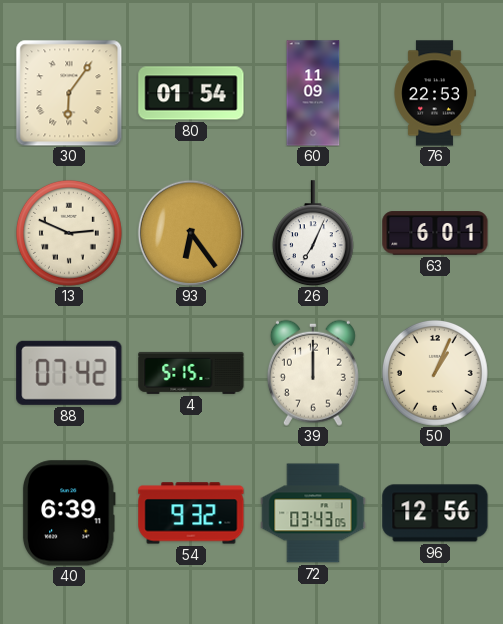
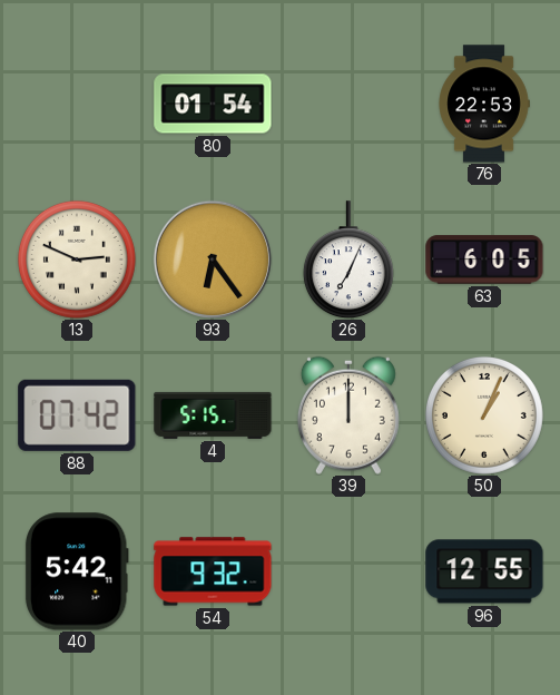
30: 6:06 -> none (69, 93)
60: 11:09 -> none (313, 93)
63: 6:01 -> 6:05 (484, 260)
40: 6:39 -> 5:42 (77, 571)
72: 03:43 -> none (313, 513)
96: 12:56 -> 12:55 (484, 571)
